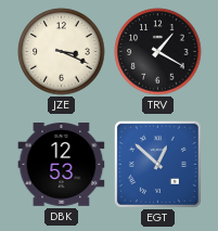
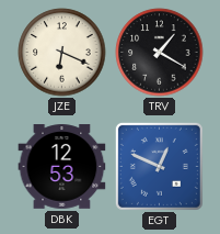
JZE: 3:19 -> 6:19 (62, 53)
EGT: 12:52 -> 12:49 (159, 166)
